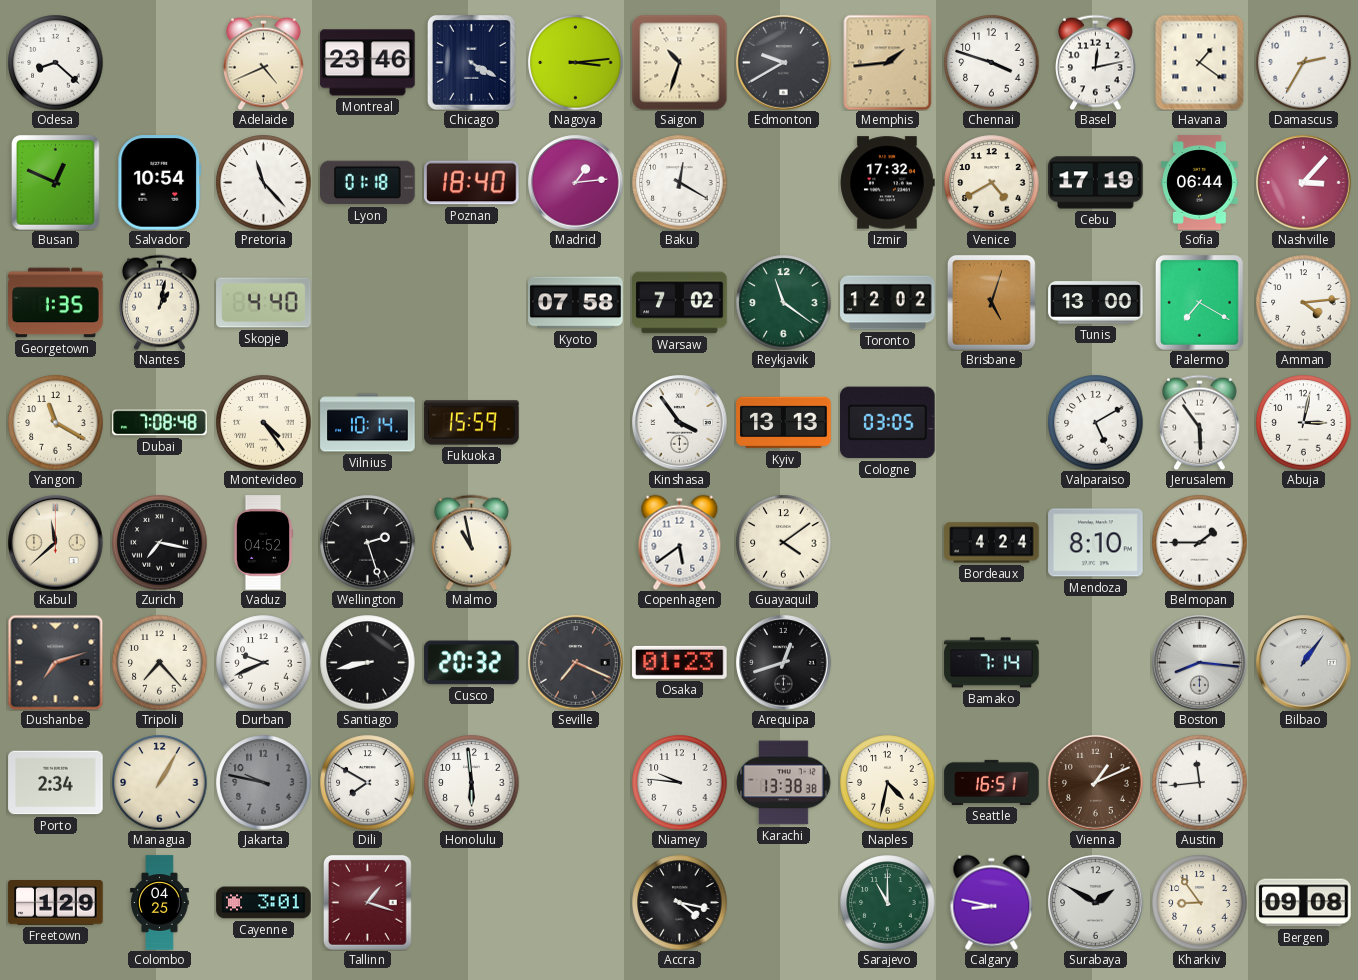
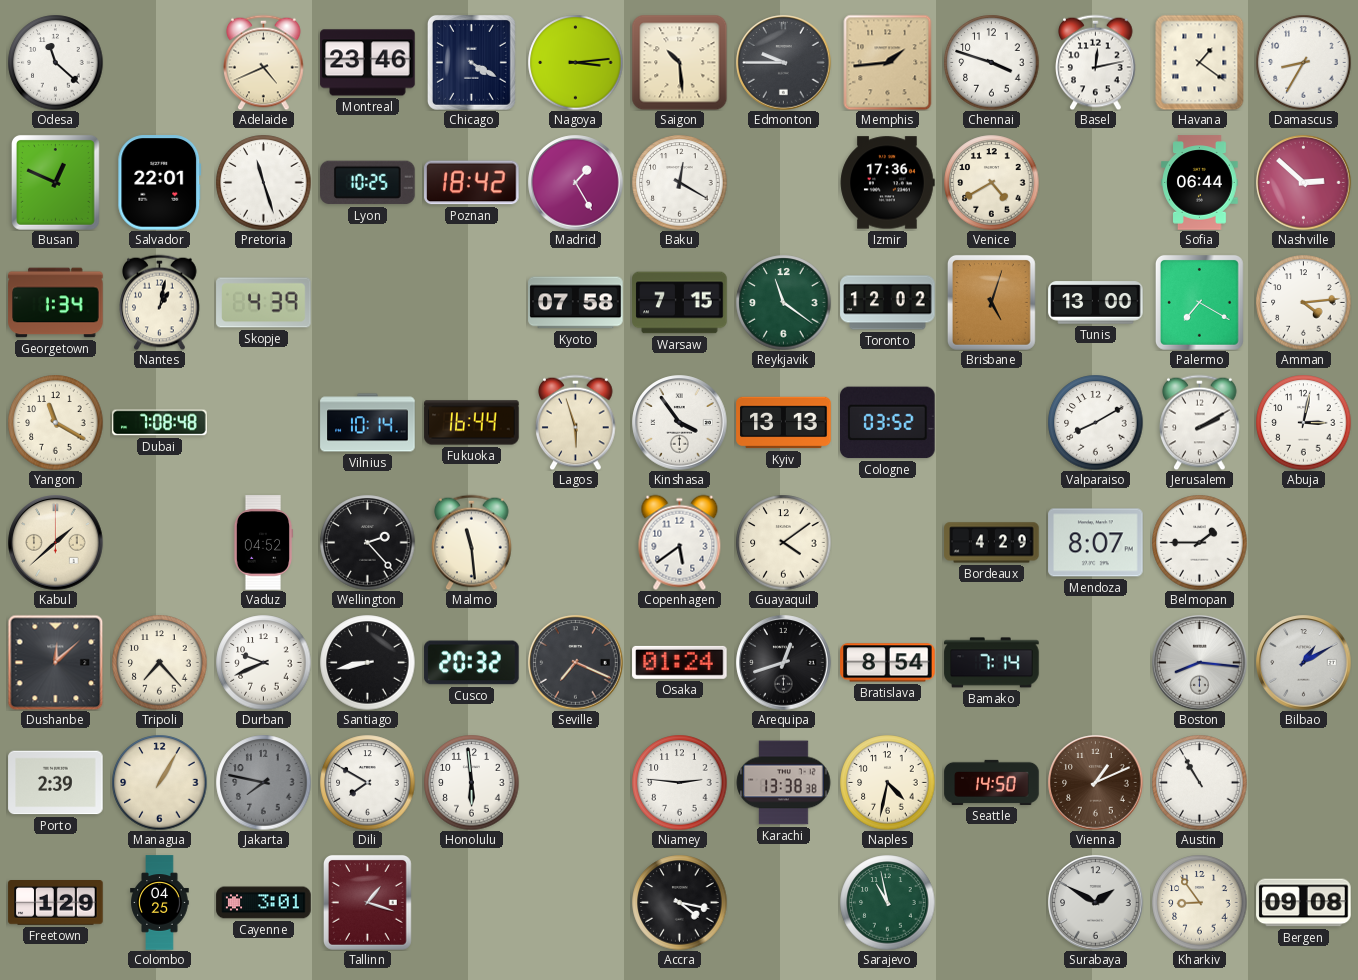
Odesa: 8:22 -> 11:22 (55, 62)
Saigon: 10:33 -> 10:29 (679, 62)
Edmonton: 9:40 -> 9:45 (784, 63)
Damascus: 2:35 -> 8:35 (1303, 62)
Salvador: 10:54 -> 22:01 (160, 183)
Pretoria: 11:23 -> 11:27 (263, 182)
Lyon: 01:18 -> 10:25 (368, 183)
Poznan: 18:40 -> 18:42 (472, 183)
Madrid: 1:14 -> 1:25 (576, 183)
Izmir: 17:32 -> 17:36 (887, 183)
Cebu: 17:19 -> none (1096, 183)
Nashville: 3:07 -> 2:52 (1304, 183)
Georgetown: 1:35 -> 1:34 (56, 303)
Skopje: 4:40 -> 4:39 (264, 303)
Warsaw: 7:02 -> 7:15 (680, 303)
Montevideo: 4:24 -> none (263, 422)
Fukuoka: 15:59 -> 16:44 (472, 423)
Lagos: none -> 5:57 (576, 422)
Cologne: 03:05 -> 03:52 (888, 423)
Valparaiso: 5:10 -> 8:10 (1095, 422)
Jerusalem: 5:54 -> 2:10 (1200, 422)
Kabul: 11:38 -> 1:38 (56, 543)
Zurich: 7:17 -> none (159, 542)
Wellington: 2:27 -> 2:23 (367, 542)
Malmo: 10:58 -> 11:29 (472, 542)
Bordeaux: 4:24 -> 4:29 (992, 543)
Mendoza: 8:10 -> 8:07 (1096, 543)
Dushanbe: 7:12 -> 12:08 (55, 662)
Osaka: 01:23 -> 01:24 (680, 662)
Bratislava: none -> 8:54 (888, 663)
Bilbao: 1:06 -> 1:10 (1304, 663)
Porto: 2:34 -> 2:39 (56, 783)
Jakarta: 9:47 -> 7:47 (263, 782)
Niamey: 9:46 -> 2:46 (679, 782)
Seattle: 16:51 -> 14:50 (992, 782)
Austin: 11:44 -> 10:55 (1199, 782)
Sarajevo: 11:00 -> 10:58 (887, 902)
Calgary: 8:47 -> none (992, 902)
